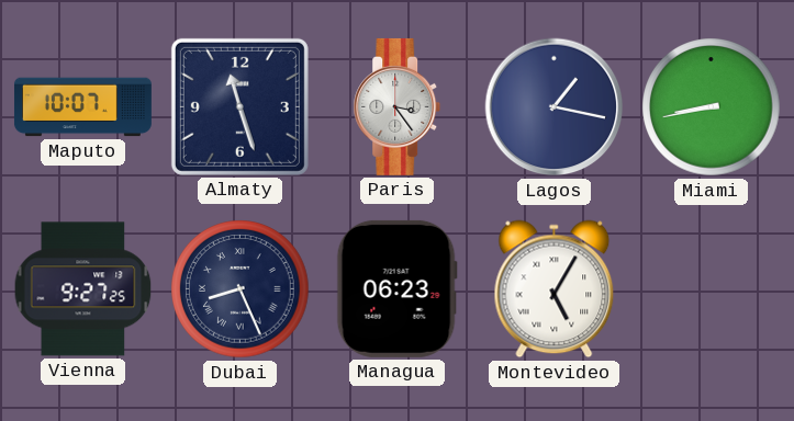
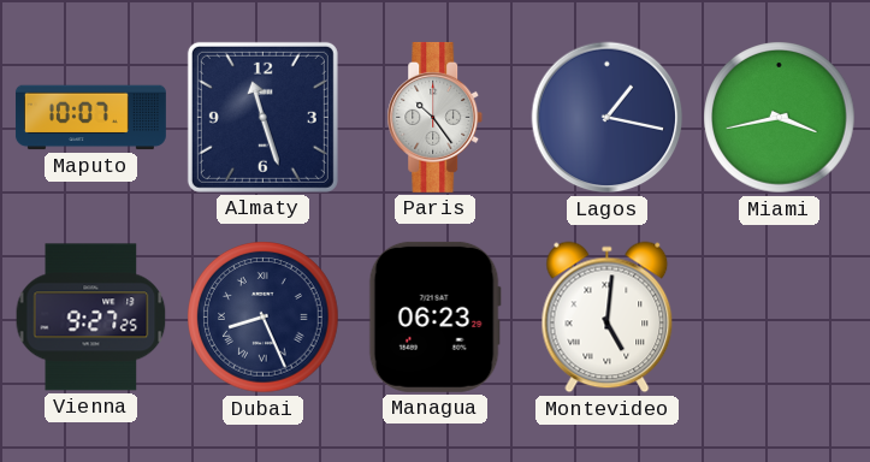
Paris: 3:24 -> 10:24 (436, 117)
Miami: 8:43 -> 3:43 (780, 118)
Montevideo: 5:05 -> 5:01 (608, 318)
